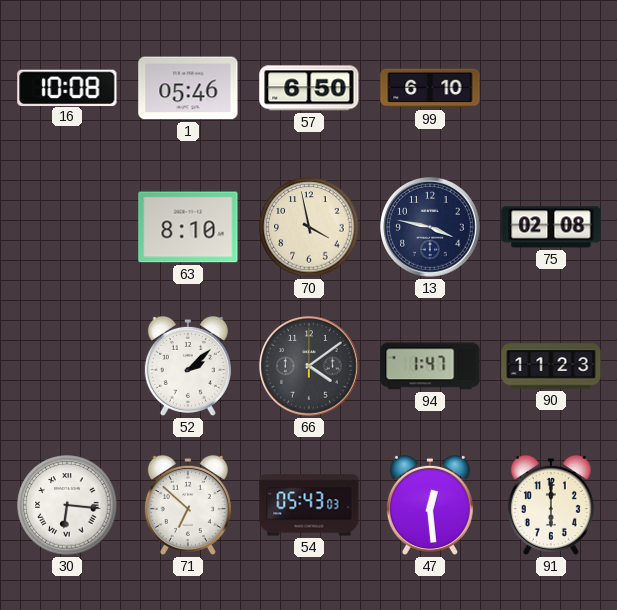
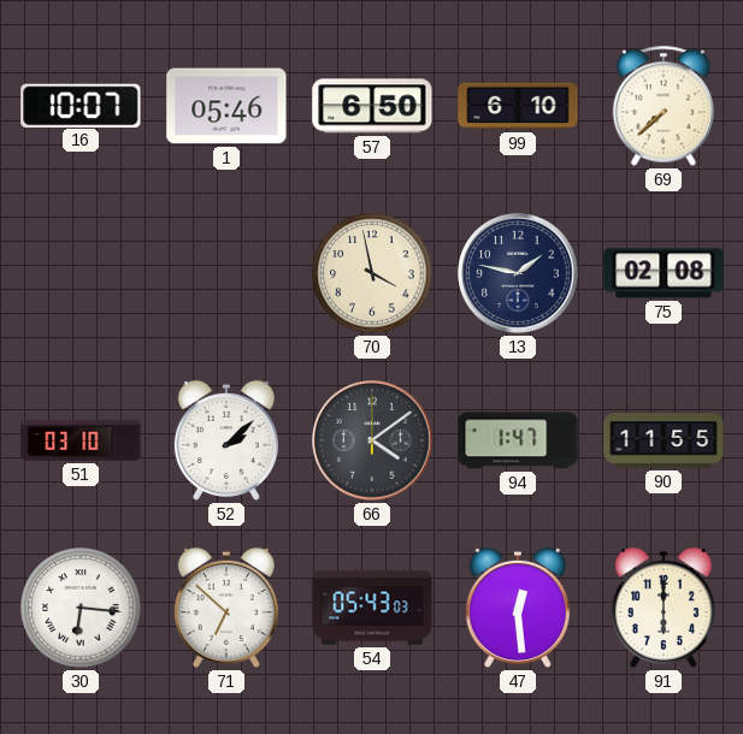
16: 10:08 -> 10:07 (81, 105)
69: none -> 7:38 (664, 106)
63: 8:10 -> none (188, 227)
13: 3:47 -> 1:47 (518, 273)
51: none -> 03:10 (81, 440)
90: 11:23 -> 11:55 (664, 440)
